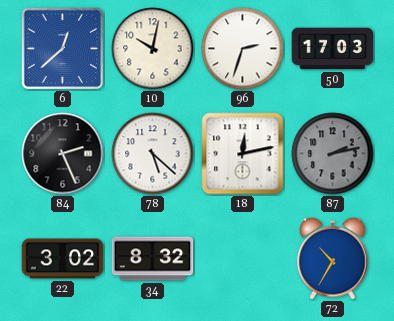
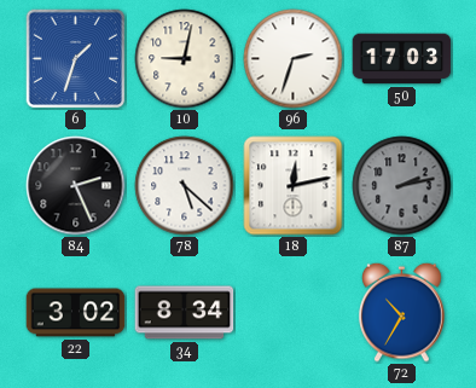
6: 12:38 -> 1:33 (75, 58)
10: 10:02 -> 9:02 (185, 59)
34: 8:32 -> 8:34 (185, 313)
